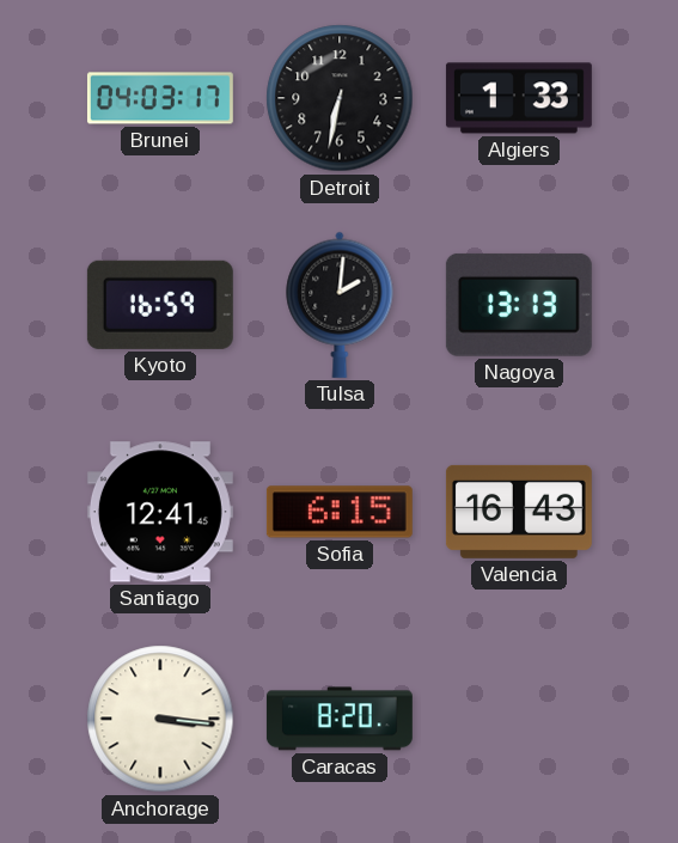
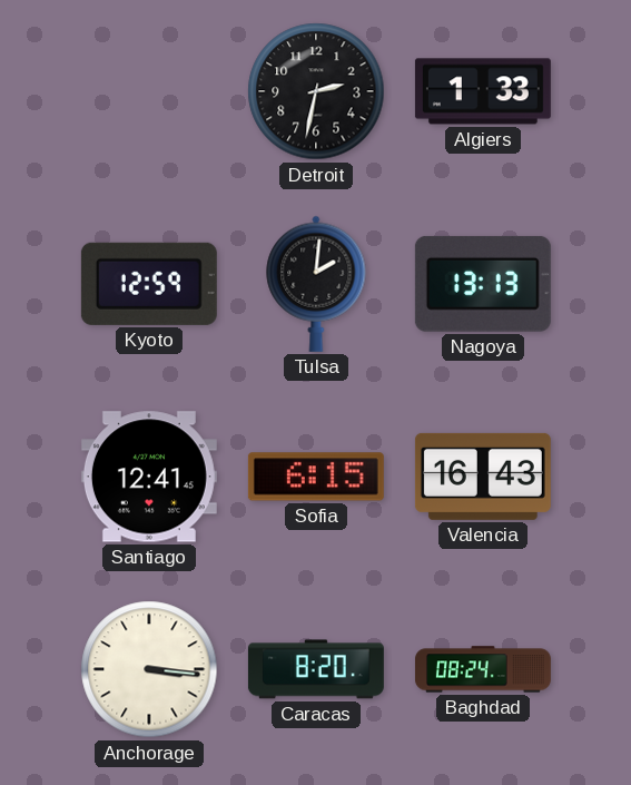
Brunei: 04:03 -> none (160, 98)
Detroit: 6:32 -> 2:32 (316, 91)
Kyoto: 16:59 -> 12:59 (149, 284)
Baghdad: none -> 08:24 (483, 669)
